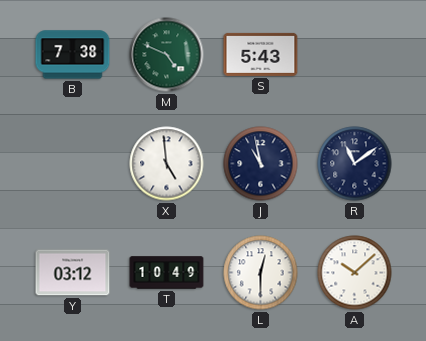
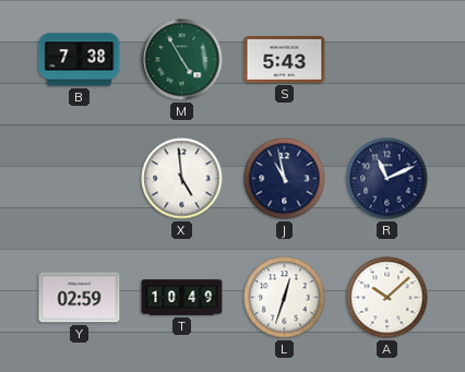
M: 4:49 -> 4:55 (182, 60)
R: 11:09 -> 11:11 (388, 179)
Y: 03:12 -> 02:59 (80, 298)
L: 12:30 -> 12:33 (285, 298)
